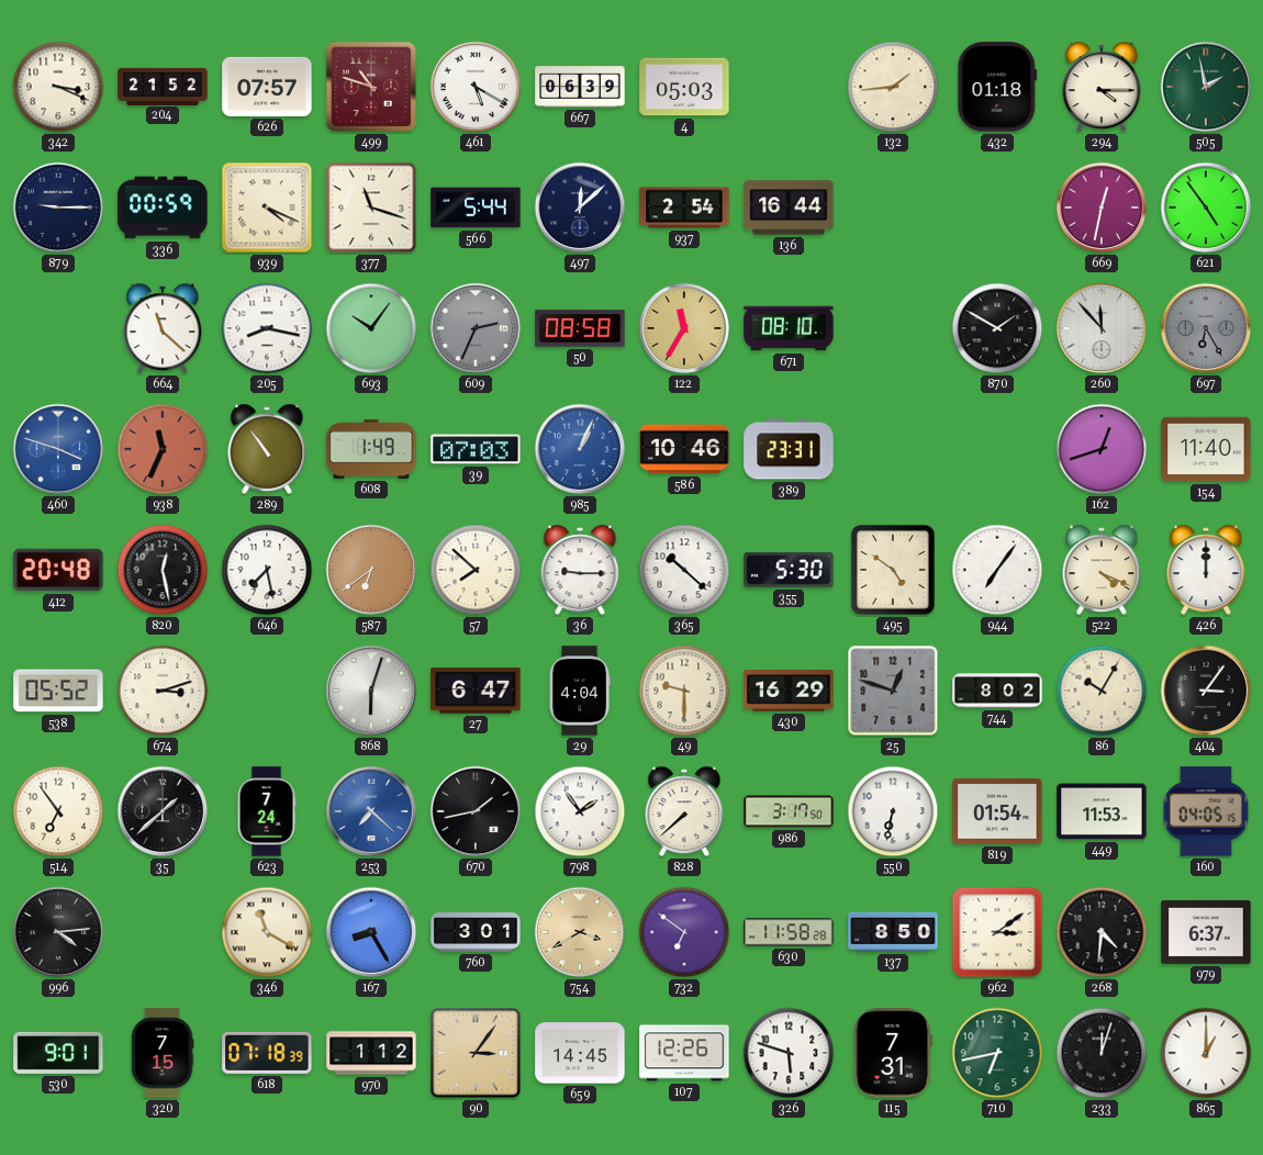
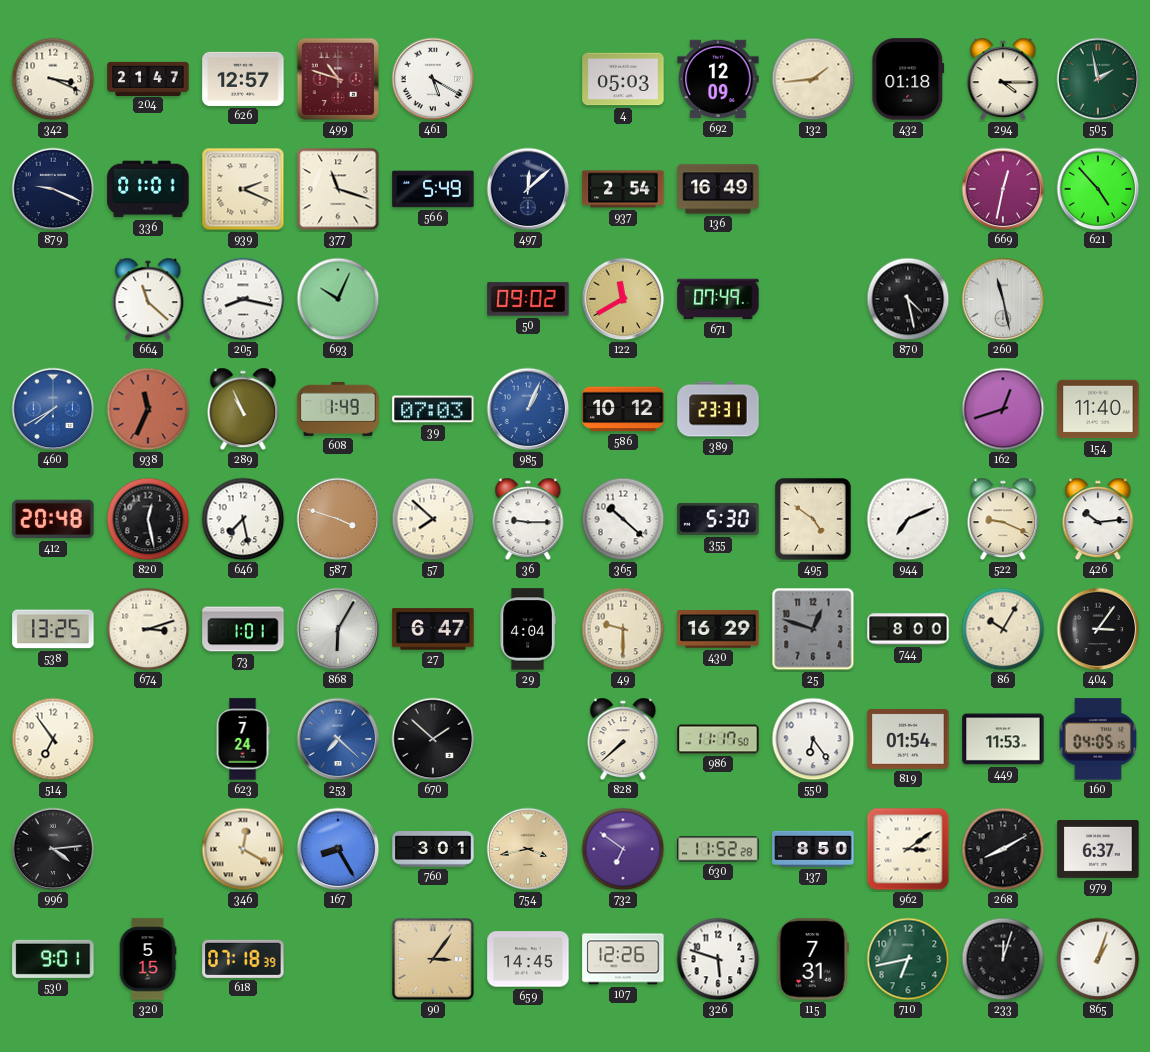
204: 21:52 -> 21:47 (148, 78)
626: 07:57 -> 12:57 (243, 79)
667: 06:39 -> none (580, 87)
692: none -> 12:09 (718, 79)
879: 9:15 -> 9:19 (53, 189)
336: 00:59 -> 01:01 (148, 189)
939: 4:19 -> 2:19 (243, 189)
566: 5:44 -> 5:49 (433, 189)
136: 16:44 -> 16:49 (718, 189)
621: 4:54 -> 4:53 (1098, 189)
693: 10:06 -> 10:04 (338, 299)
609: 2:34 -> none (476, 328)
50: 08:58 -> 09:02 (528, 299)
122: 11:35 -> 11:40 (623, 299)
671: 08:10 -> 07:49 (718, 299)
870: 1:50 -> 4:28 (908, 299)
260: 11:53 -> 11:28 (1003, 299)
697: 6:25 -> none (1206, 328)
460: 3:48 -> 7:40 (53, 409)
289: 10:54 -> 10:56 (243, 409)
586: 10:46 -> 10:12 (623, 409)
587: 6:39 -> 3:48 (338, 519)
944: 7:06 -> 7:11 (908, 519)
522: 4:19 -> 9:19 (1003, 519)
426: 12:00 -> 10:14 (1098, 519)
538: 05:52 -> 13:25 (53, 629)
73: none -> 1:01 (243, 629)
868: 6:03 -> 6:05 (338, 629)
744: 8:02 -> 8:00 (908, 629)
35: 1:38 -> none (163, 811)
670: 1:43 -> 1:52 (433, 739)
798: 1:54 -> none (580, 811)
986: 3:17 -> 11:17 (718, 739)
550: 6:32 -> 6:24 (813, 739)
346: 11:20 -> 12:20 (243, 849)
754: 3:40 -> 3:43 (528, 849)
630: 11:58 -> 11:52 (718, 849)
268: 4:31 -> 8:10 (1003, 849)
320: 7:15 -> 5:15 (148, 959)
970: 1:12 -> none (371, 1053)
865: 1:00 -> 1:03 (1098, 959)
